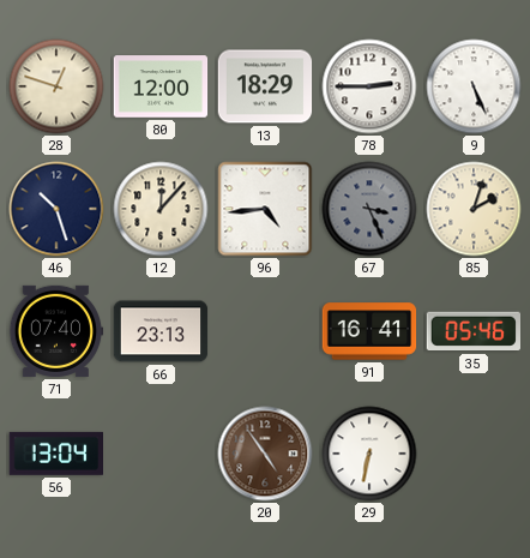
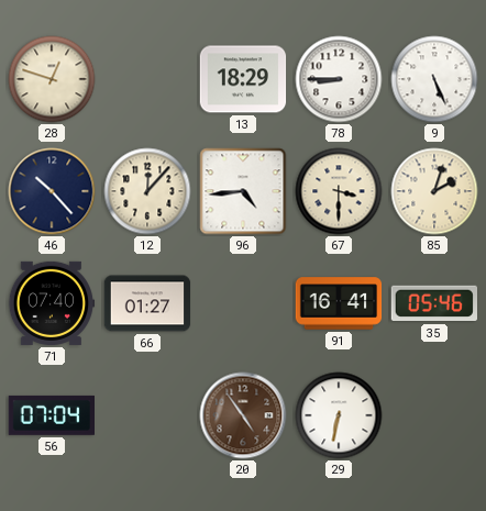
80: 12:00 -> none (161, 86)
78: 2:45 -> 8:45 (339, 79)
46: 10:27 -> 10:23 (52, 191)
67: 3:26 -> 3:30 (339, 191)
67 dial: grey -> cream (339, 191)
66: 23:13 -> 01:27 (147, 303)
56: 13:04 -> 07:04 (51, 415)
